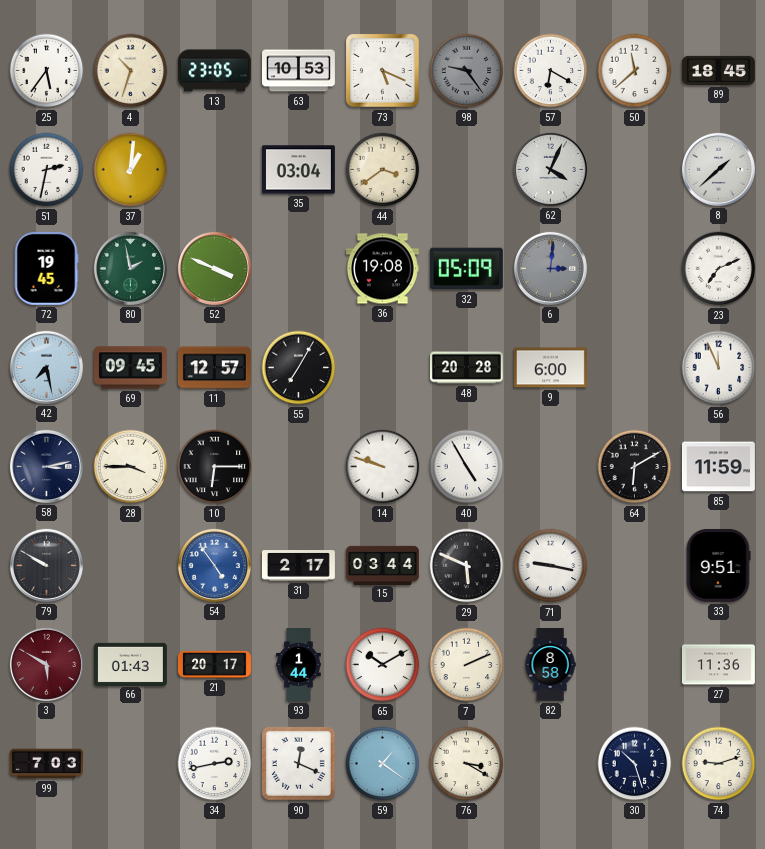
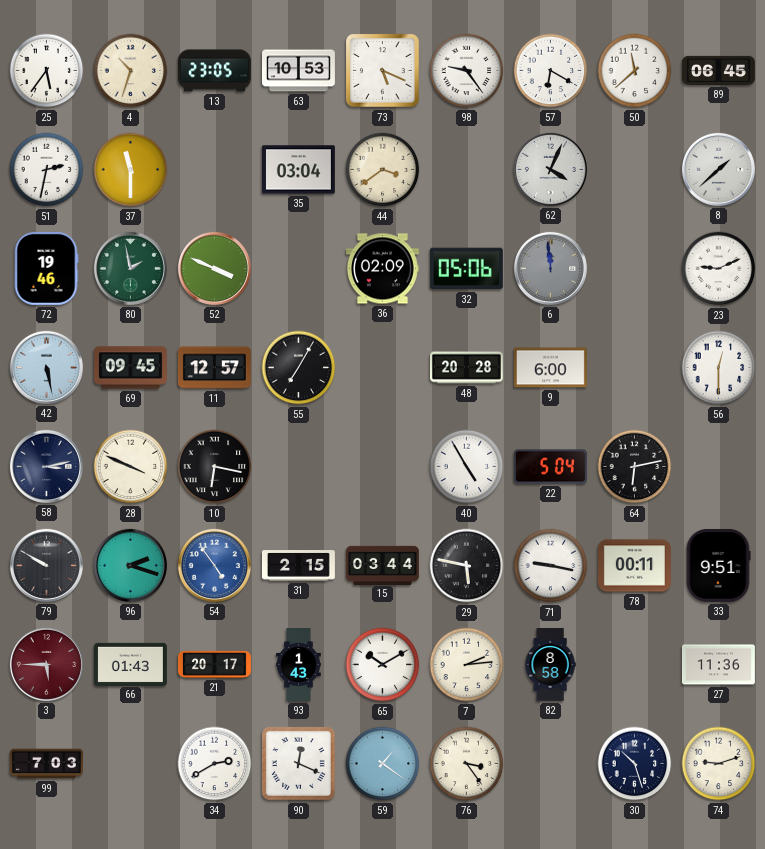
98 dial: grey -> white (467, 71)
89: 18:45 -> 06:45 (718, 70)
37: 1:01 -> 11:30 (131, 170)
72: 19:45 -> 19:46 (46, 268)
36: 19:08 -> 02:09 (382, 269)
32: 05:09 -> 05:06 (466, 269)
6: 3:01 -> 11:59 (550, 268)
23: 7:11 -> 9:11 (719, 269)
42: 7:28 -> 5:28 (46, 367)
56: 11:56 -> 12:30 (719, 368)
28: 3:45 -> 3:49 (131, 467)
10: 6:15 -> 6:17 (215, 467)
14: 9:48 -> none (383, 467)
22: none -> 5:04 (550, 467)
64: 6:10 -> 6:13 (635, 467)
85: 11:59 -> none (718, 467)
96: none -> 2:18 (130, 565)
31: 2:17 -> 2:15 (298, 566)
29: 5:49 -> 5:47 (467, 566)
78: none -> 00:11 (634, 566)
3: 5:50 -> 5:45 (46, 664)
93: 1:44 -> 1:43 (299, 665)
7: 2:11 -> 2:14 (467, 665)
34: 2:43 -> 2:40 (215, 764)
76: 3:20 -> 3:24 (467, 764)
